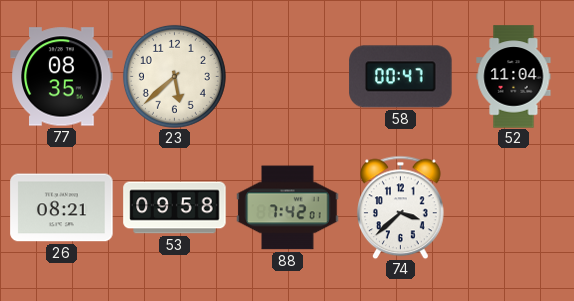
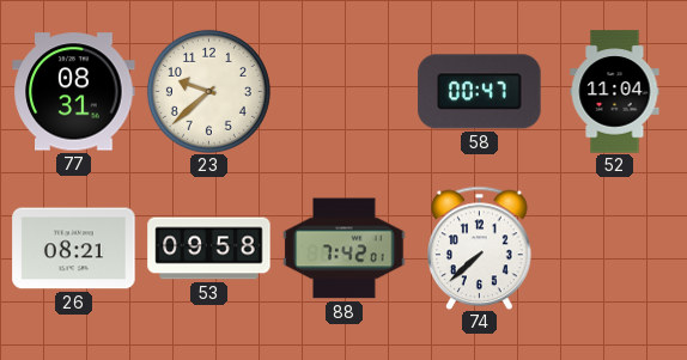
77: 08:35 -> 08:31 (74, 92)
23: 5:38 -> 9:38 (208, 91)
74: 3:38 -> 7:38 (480, 248)
